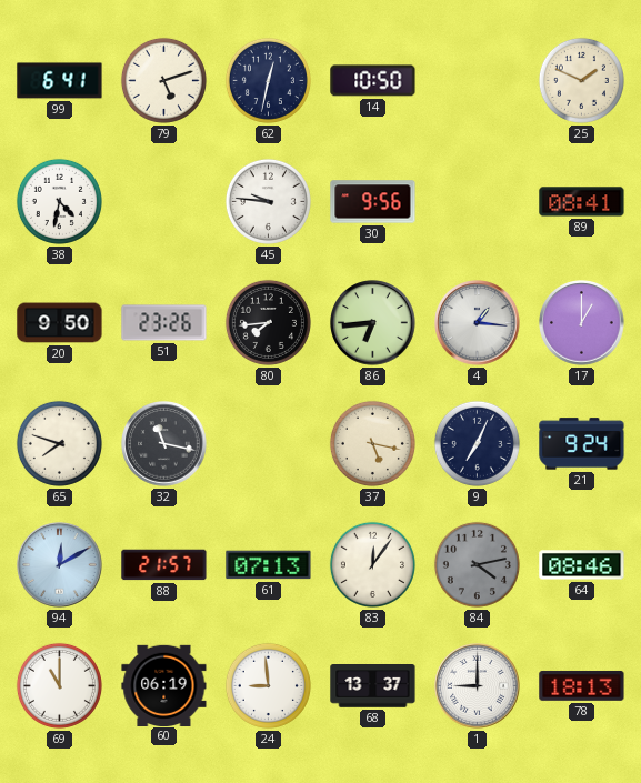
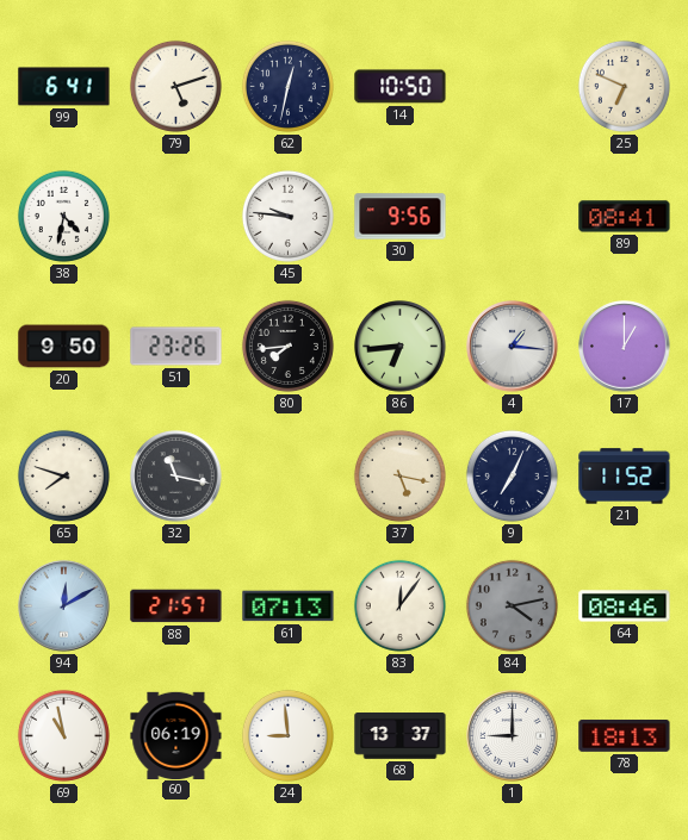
25: 1:49 -> 6:49 (624, 86)
21: 9:24 -> 11:52 (625, 477)
69: 11:00 -> 10:58 (63, 735)
